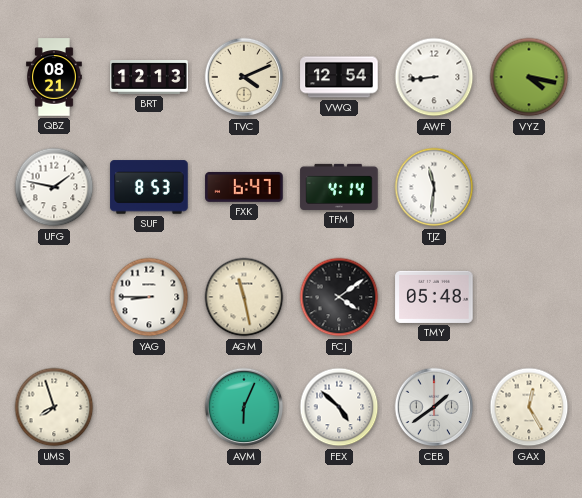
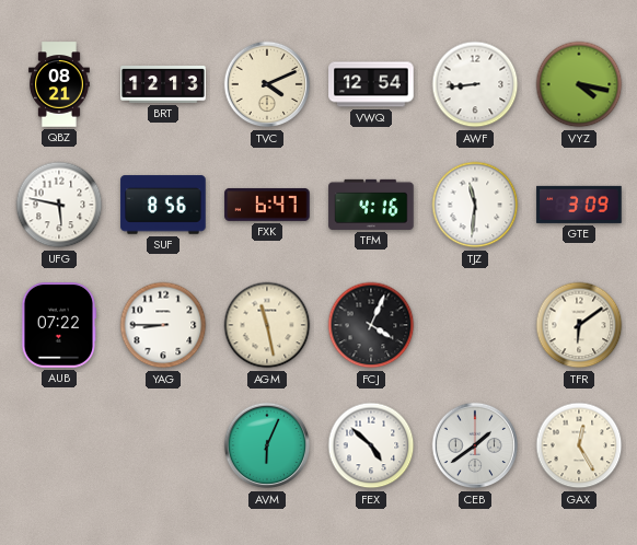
UFG: 1:47 -> 5:47 (59, 205)
SUF: 8:53 -> 8:56 (163, 205)
TFM: 4:14 -> 4:16 (371, 205)
GTE: none -> 3:09 (579, 205)
AUB: none -> 07:22 (59, 325)
FCJ: 4:09 -> 4:04 (371, 325)
TMY: 05:48 -> none (434, 297)
TFR: none -> 6:09 (579, 325)
UMS: 7:57 -> none (54, 407)
